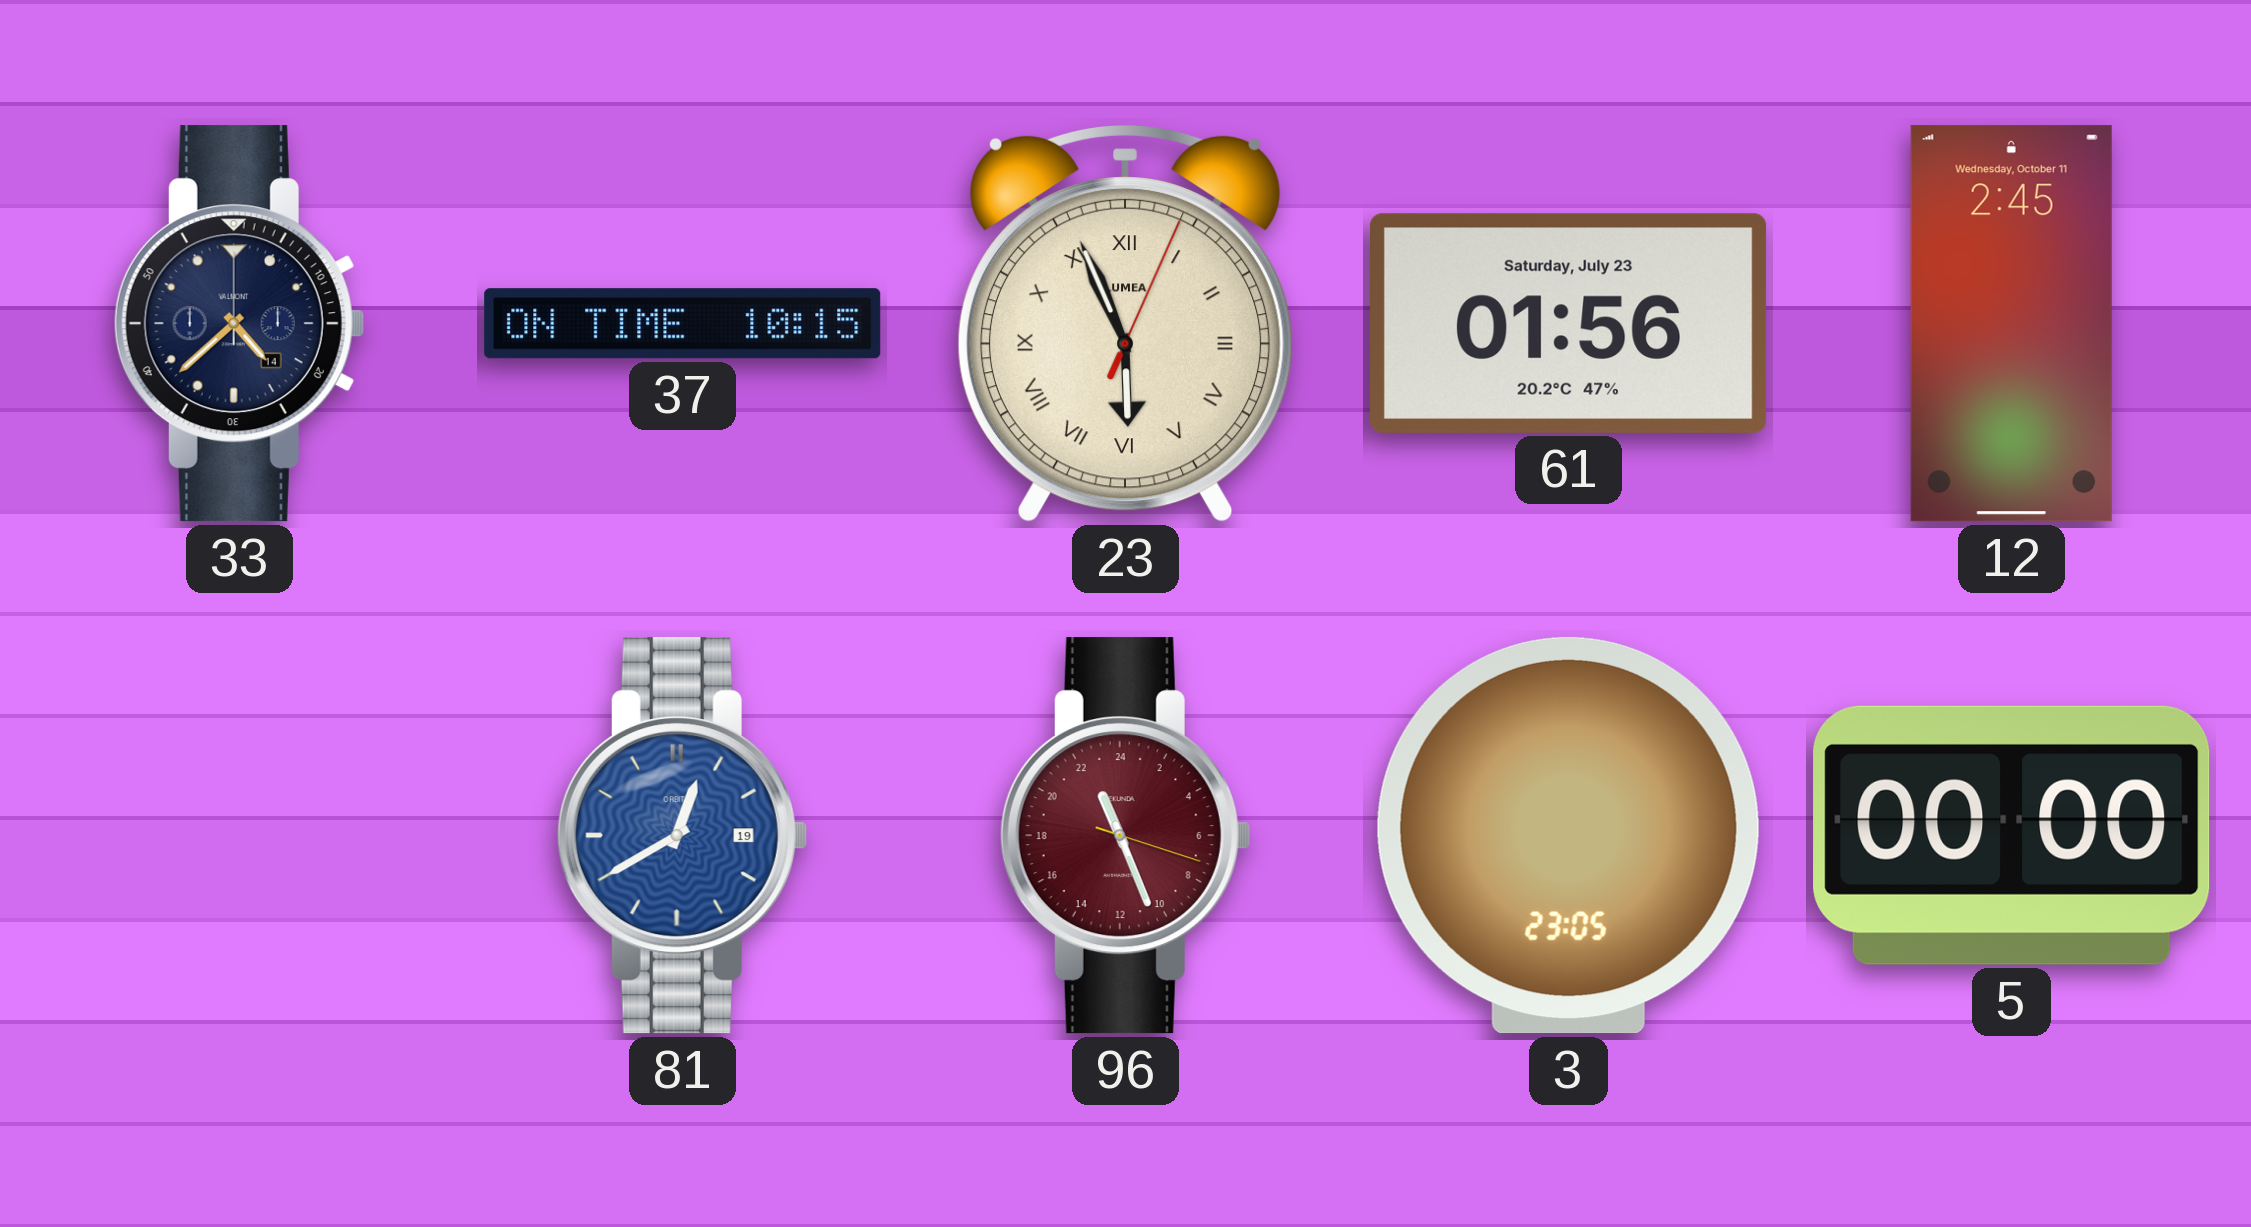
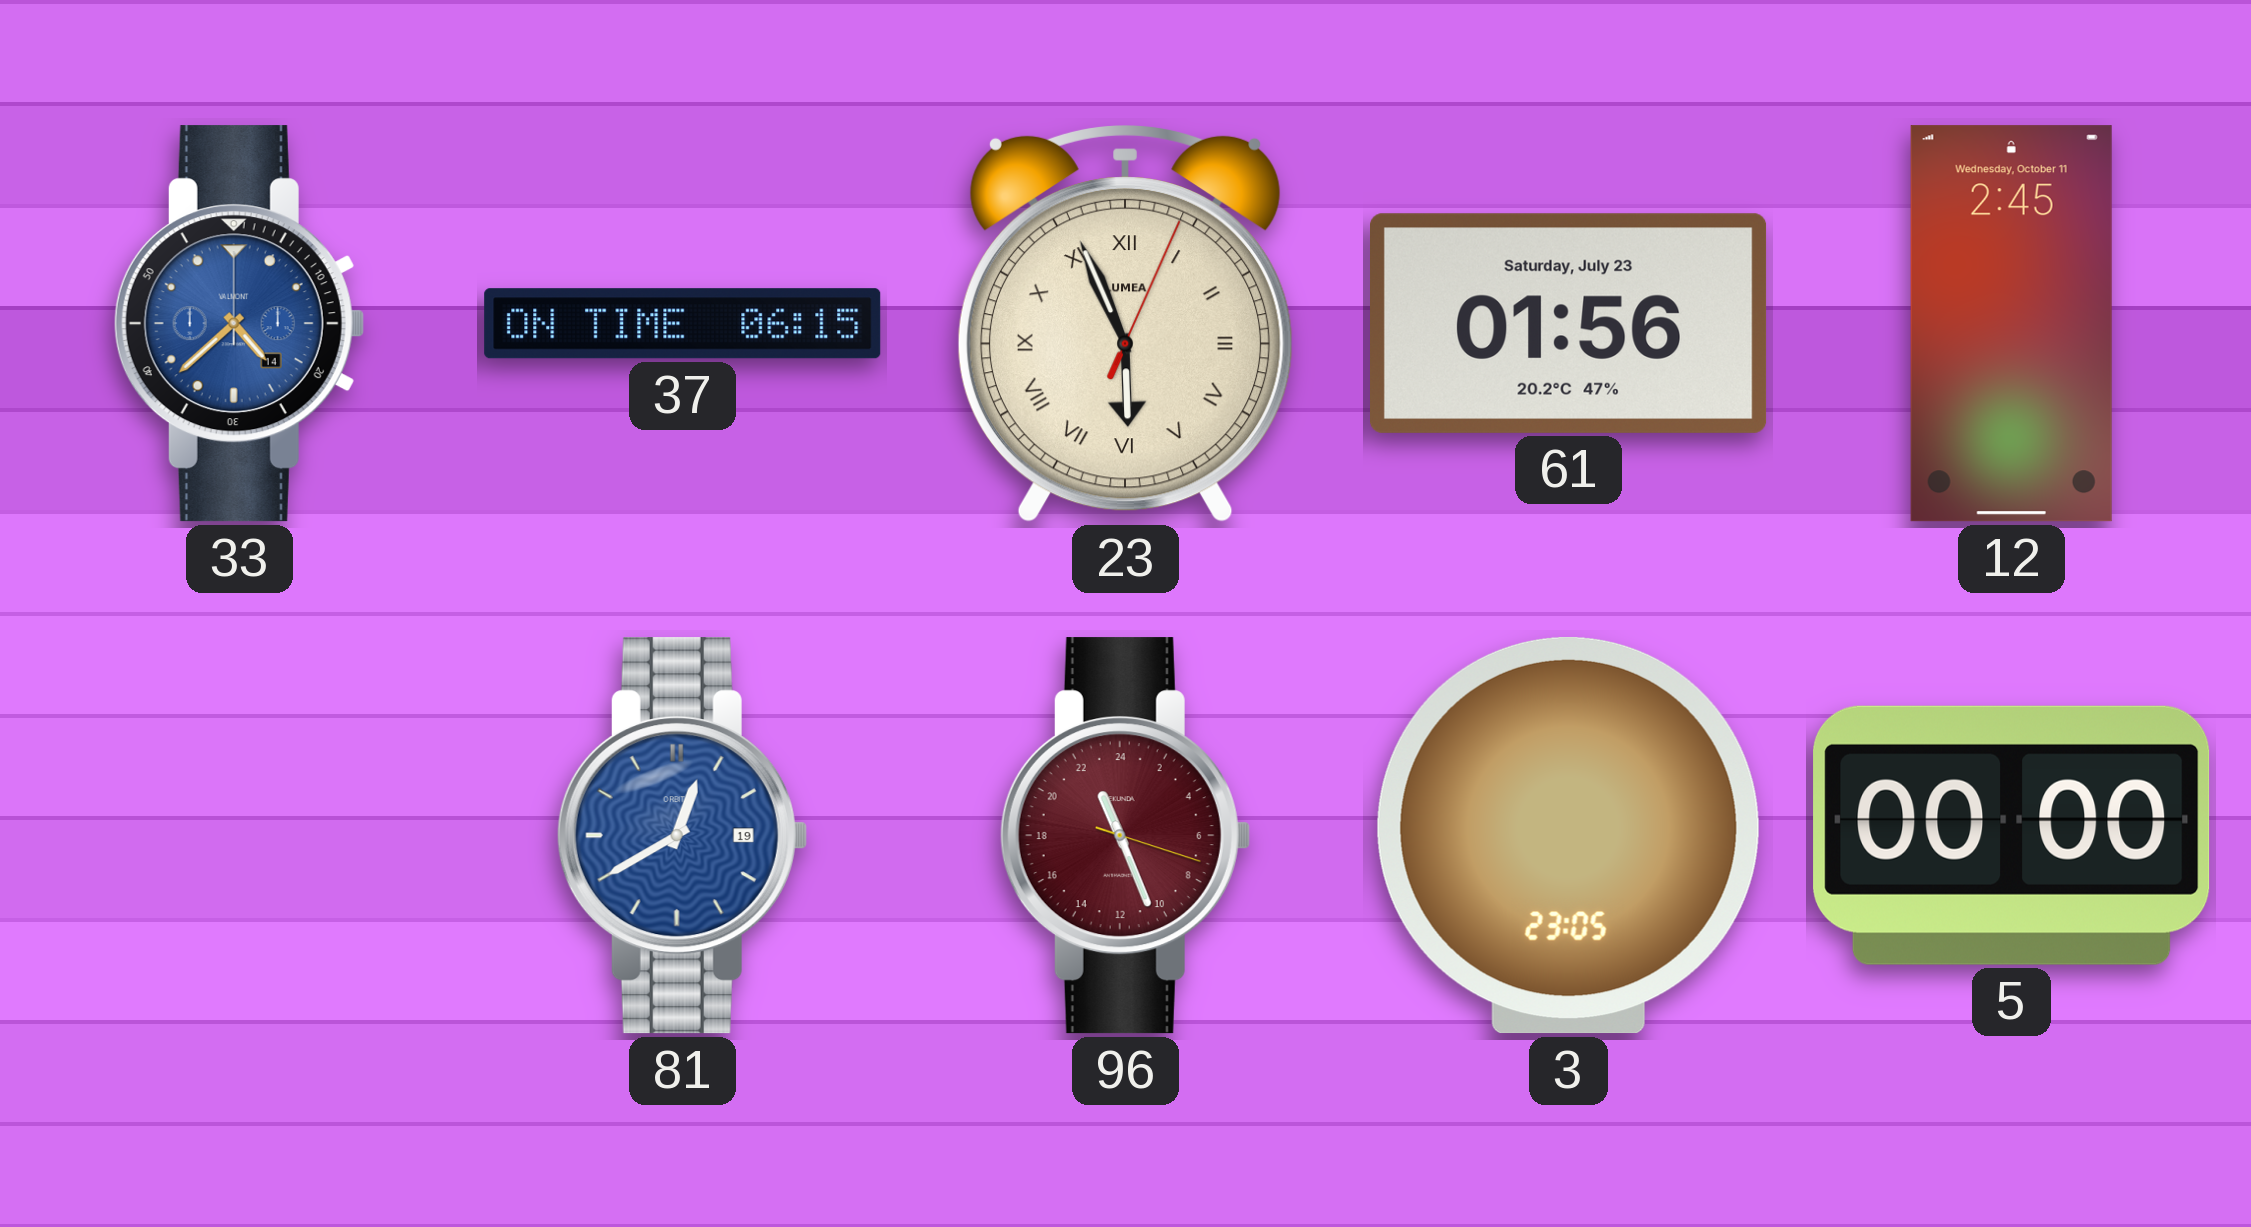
33 dial: navy -> blue (239, 324)
37: 10:15 -> 06:15 (683, 324)
